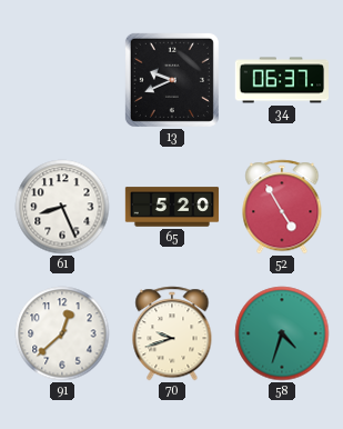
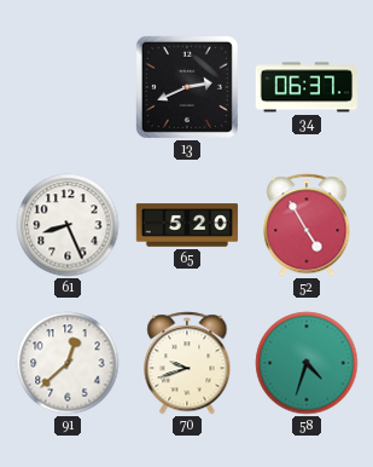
13: 9:41 -> 2:41 (187, 87)
